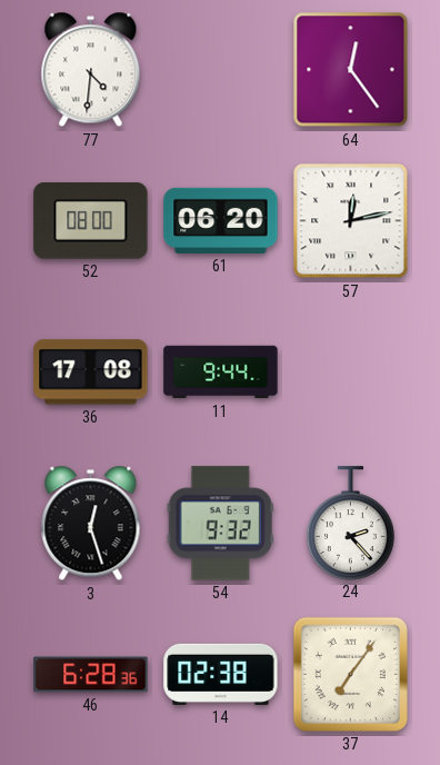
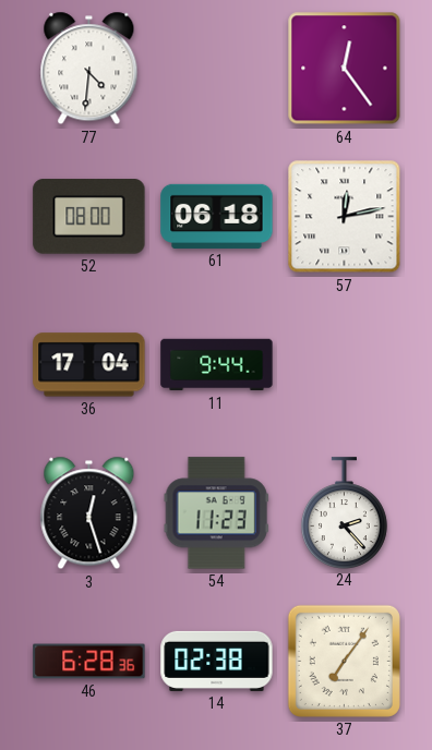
61: 06:20 -> 06:18 (217, 216)
36: 17:08 -> 17:04 (89, 365)
54: 9:32 -> 11:23 (216, 513)
